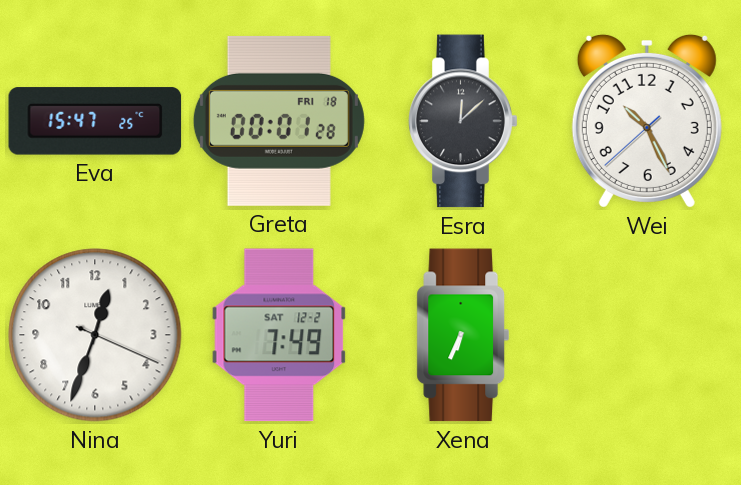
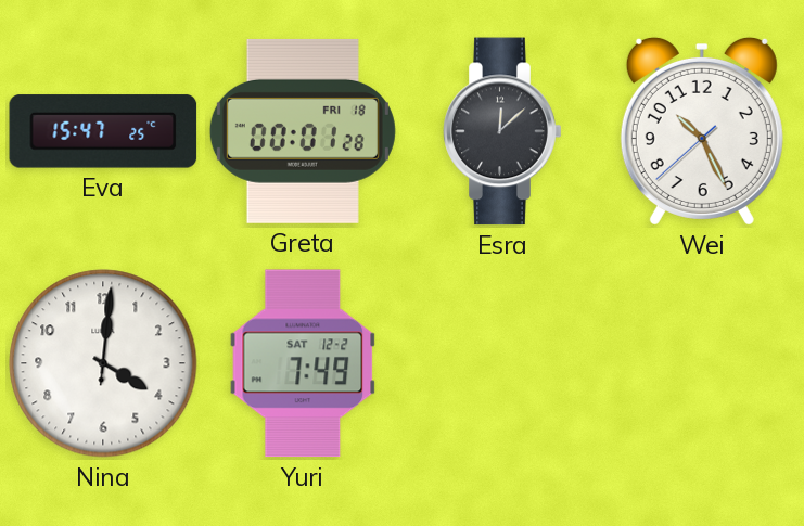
Nina: 12:33 -> 4:01 (103, 363)
Xena: 6:34 -> none (462, 335)
